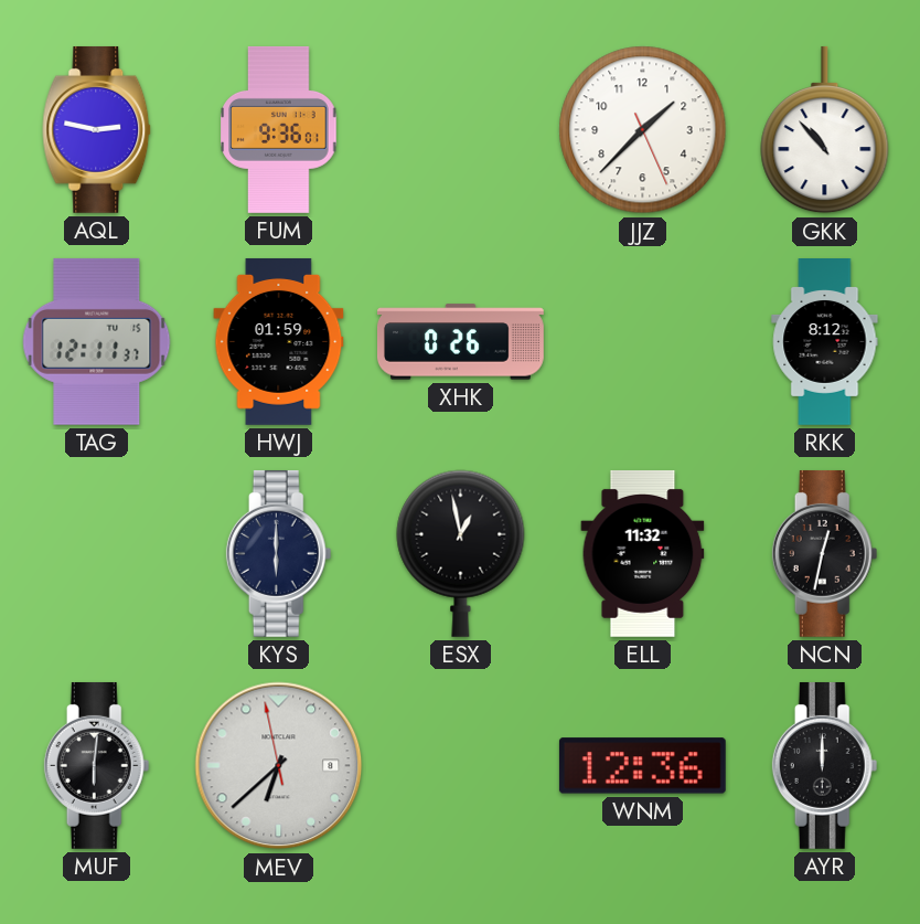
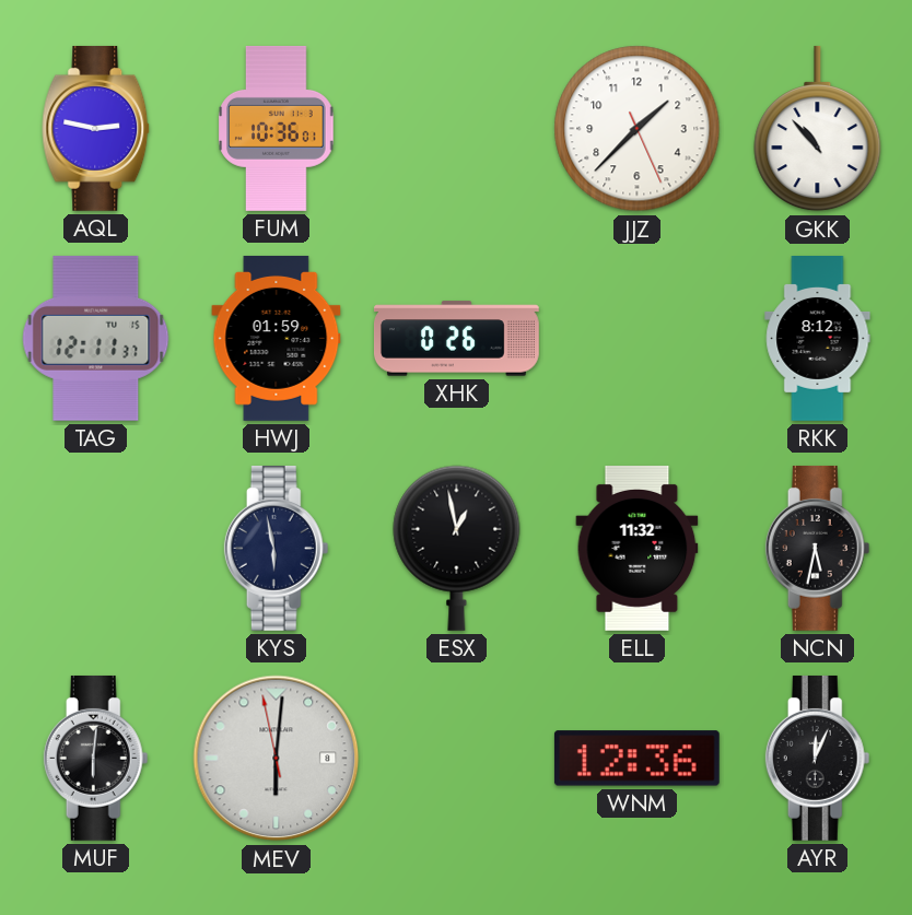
FUM: 9:36 -> 10:36 (277, 128)
KYS: 6:00 -> 5:58 (277, 548)
NCN: 12:32 -> 5:32 (818, 548)
MEV: 6:37 -> 6:00 (277, 759)
AYR: 12:00 -> 12:04 (818, 758)
